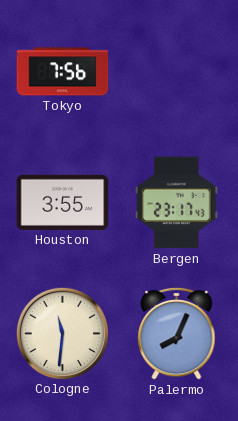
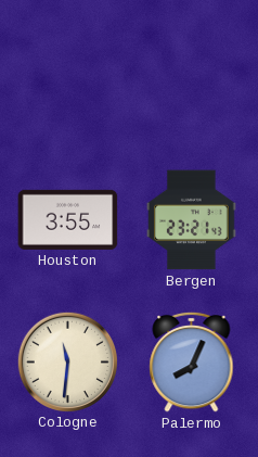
Tokyo: 7:56 -> none (63, 72)
Bergen: 23:17 -> 23:21 (192, 220)
